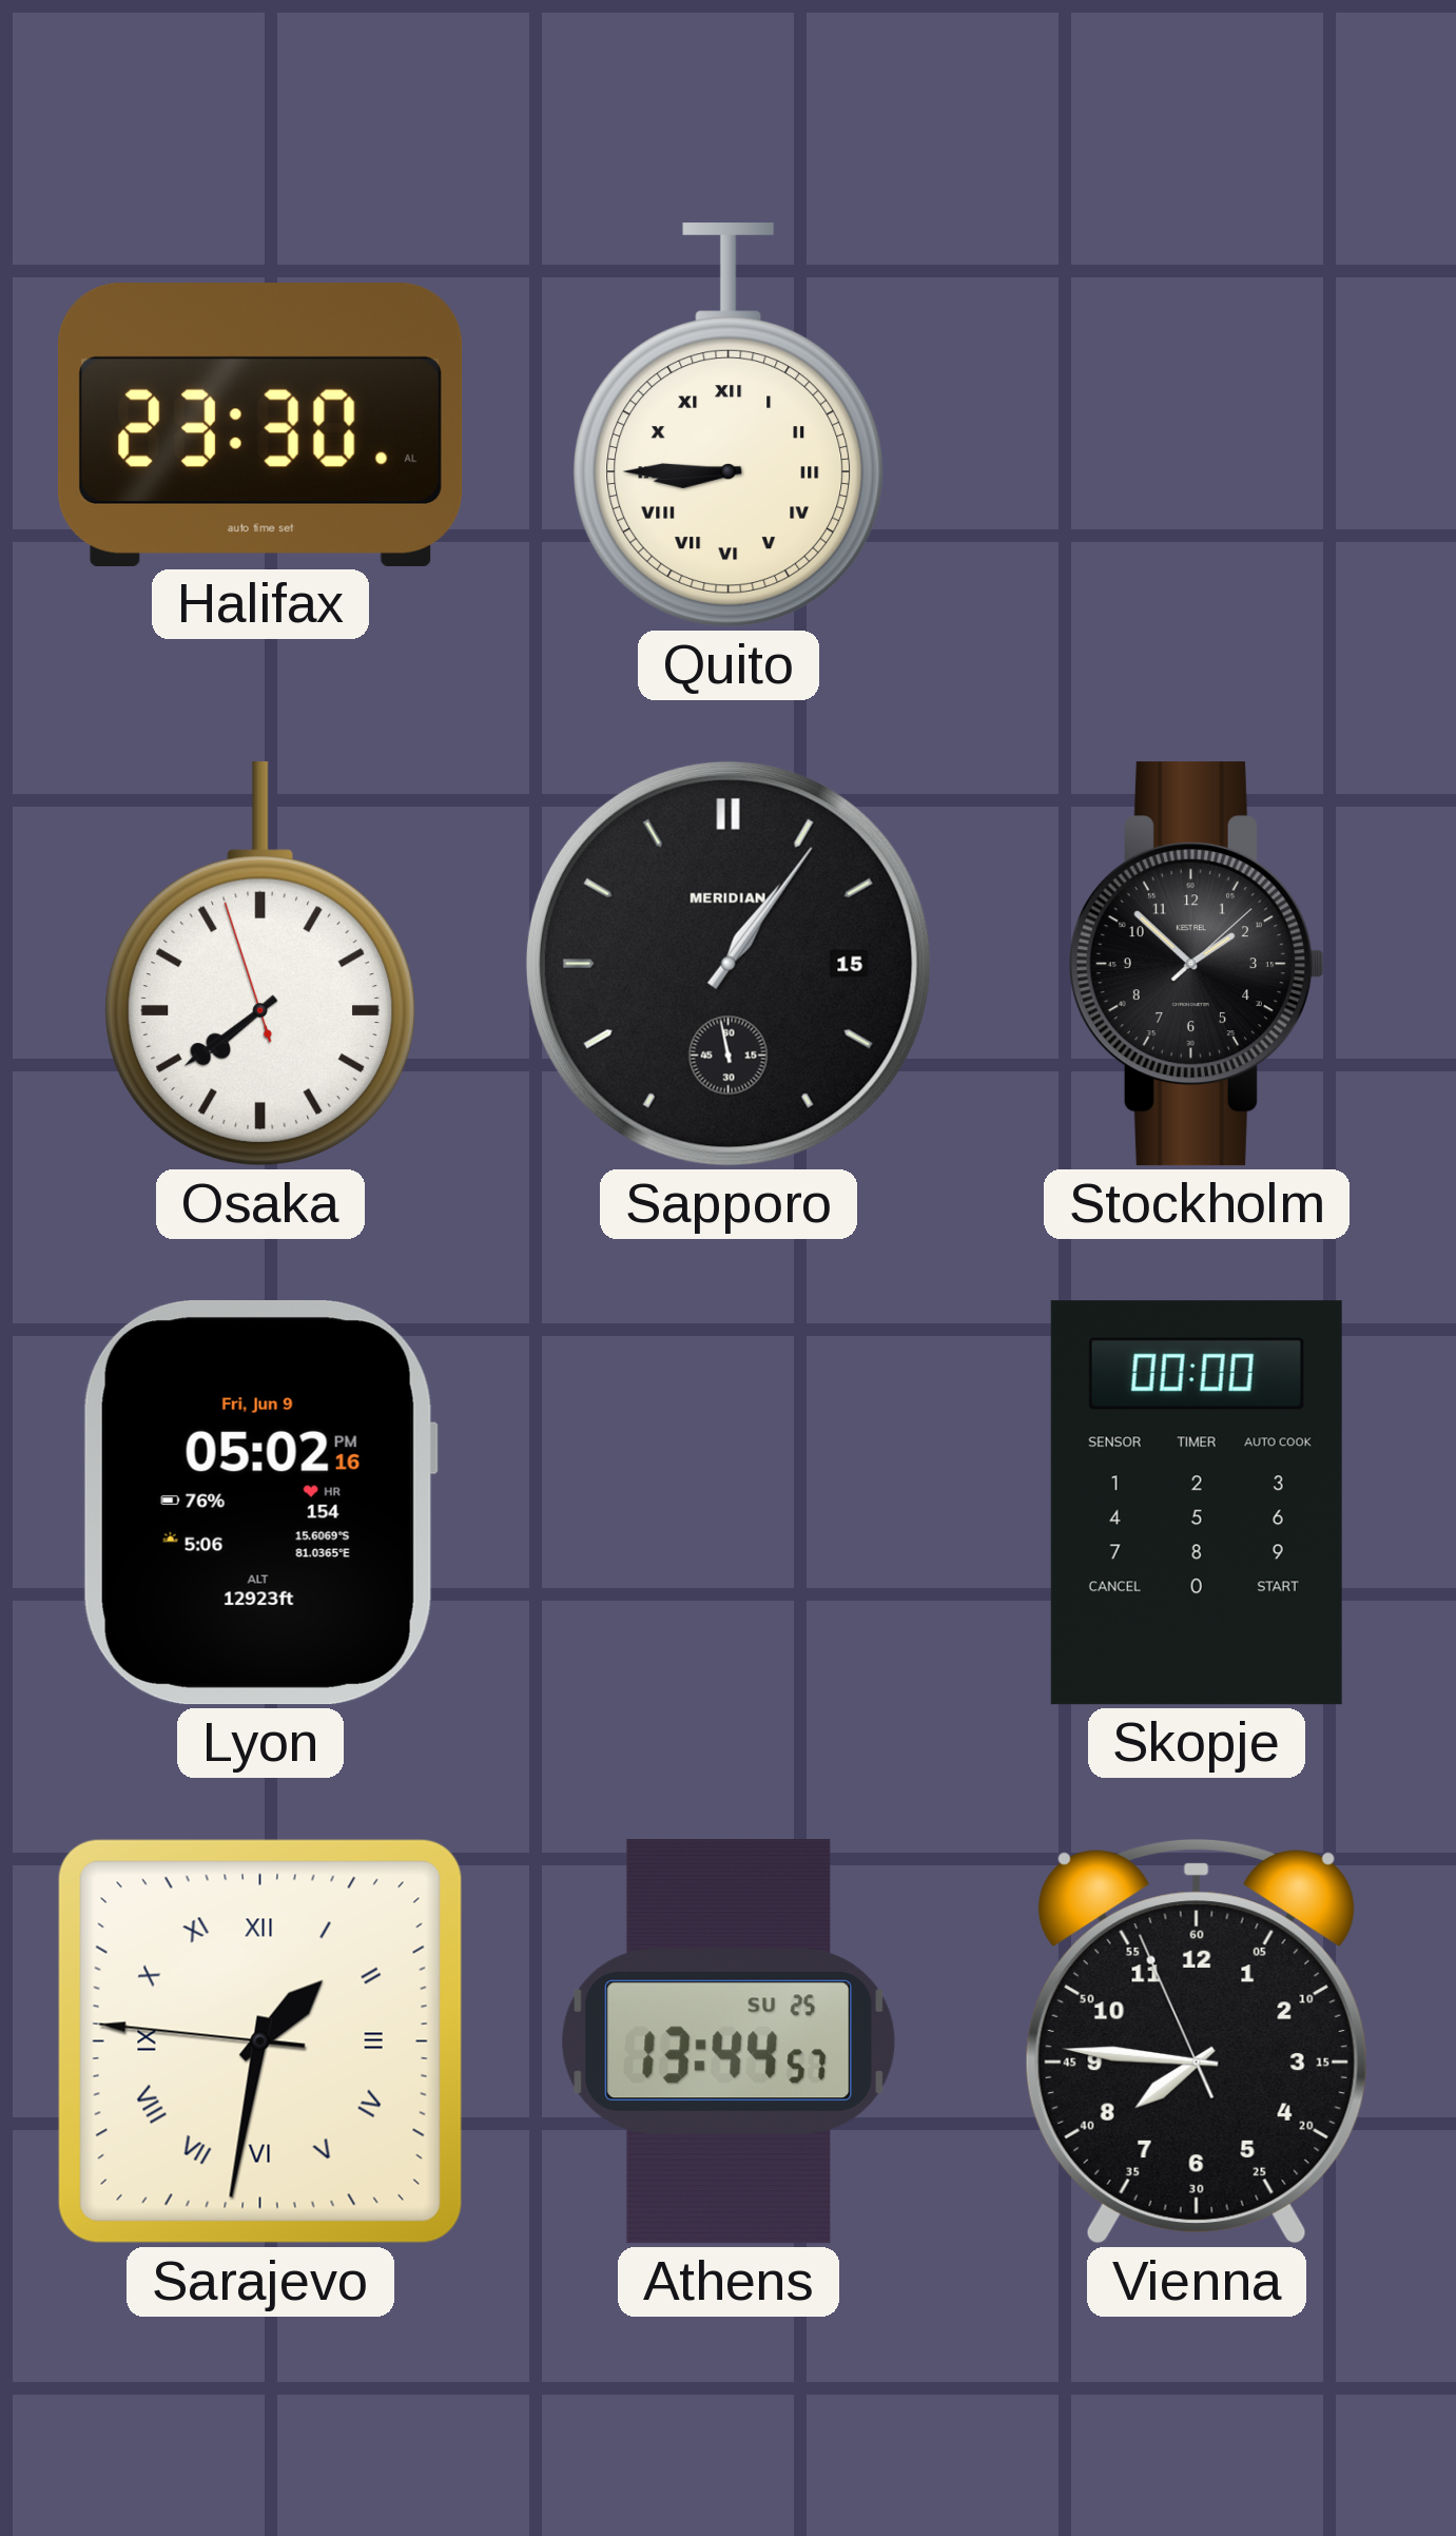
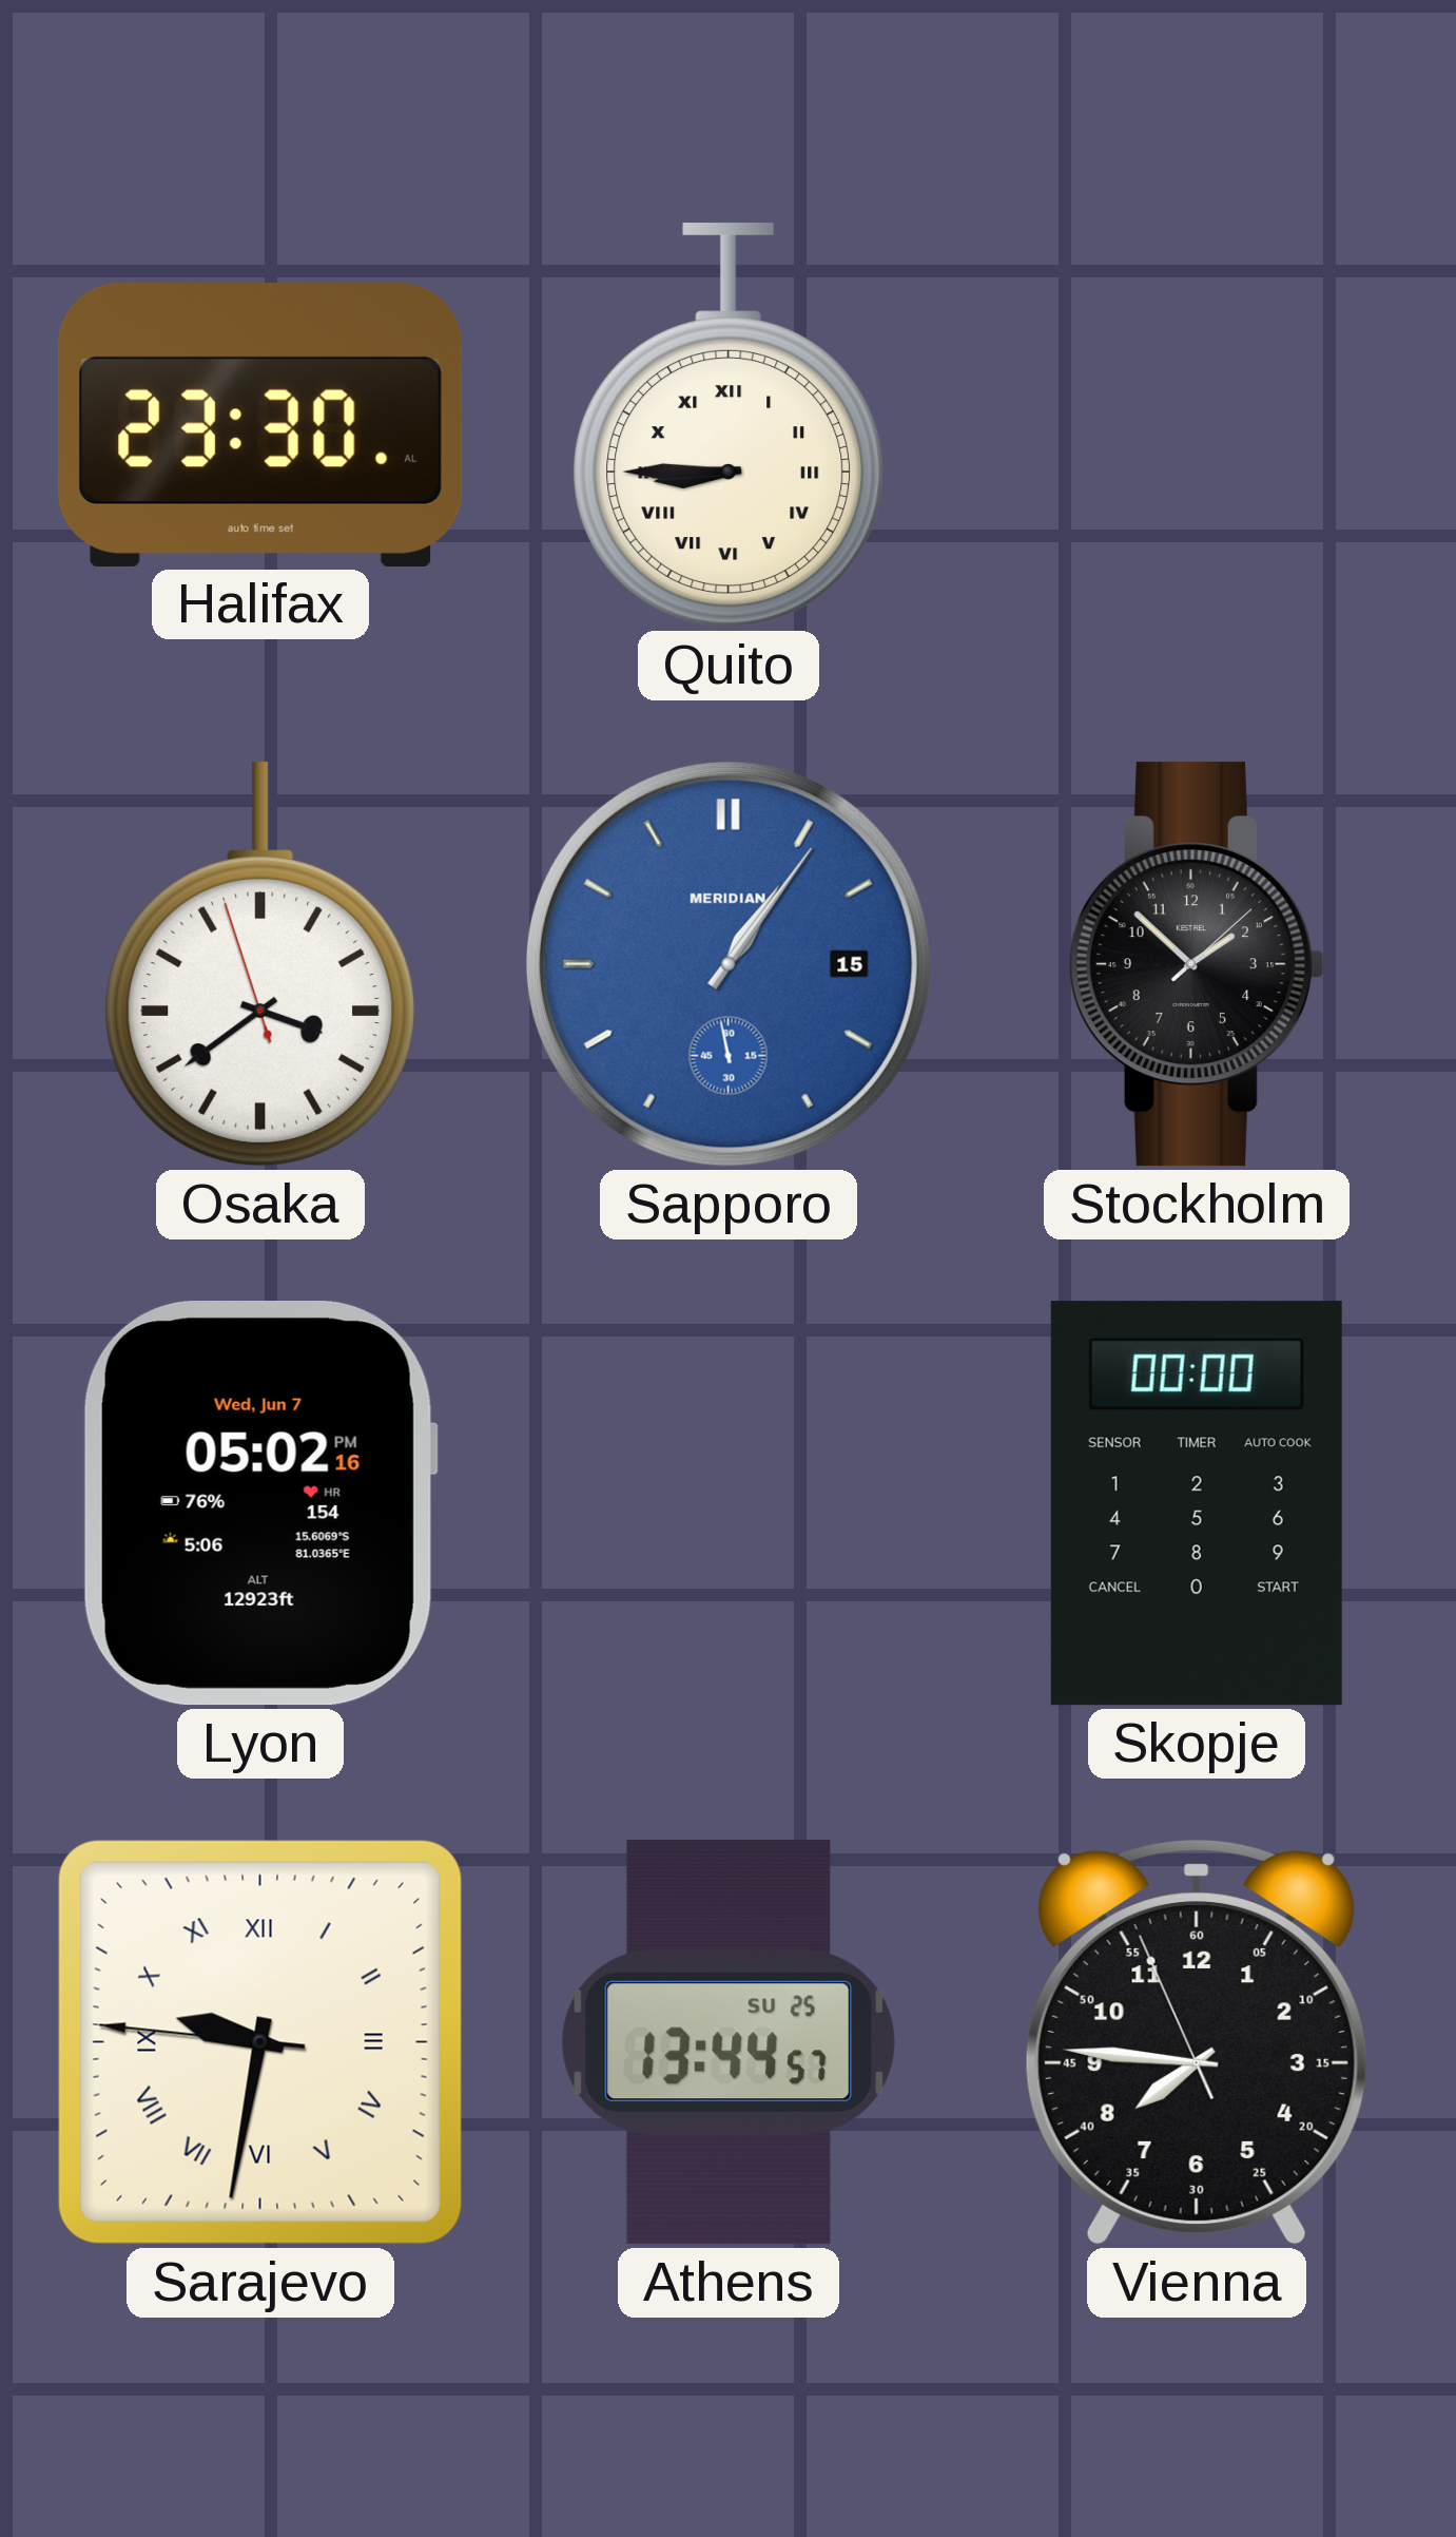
Osaka: 7:38 -> 3:38 (260, 964)
Sapporo dial: black -> blue (729, 964)
Lyon date: Fri, Jun 9 -> Wed, Jun 7 (259, 1504)
Sarajevo: 1:31 -> 9:31 (260, 2042)
